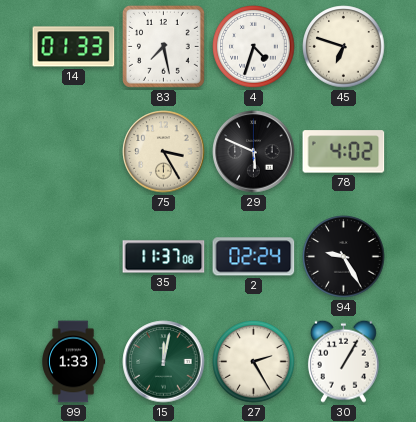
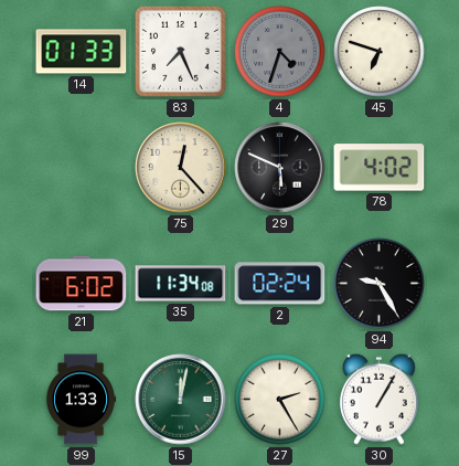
83: 7:28 -> 7:26 (180, 51)
4 dial: white -> grey (280, 52)
75: 3:25 -> 12:23 (181, 168)
21: none -> 6:02 (82, 284)
35: 11:37 -> 11:34 (181, 284)
